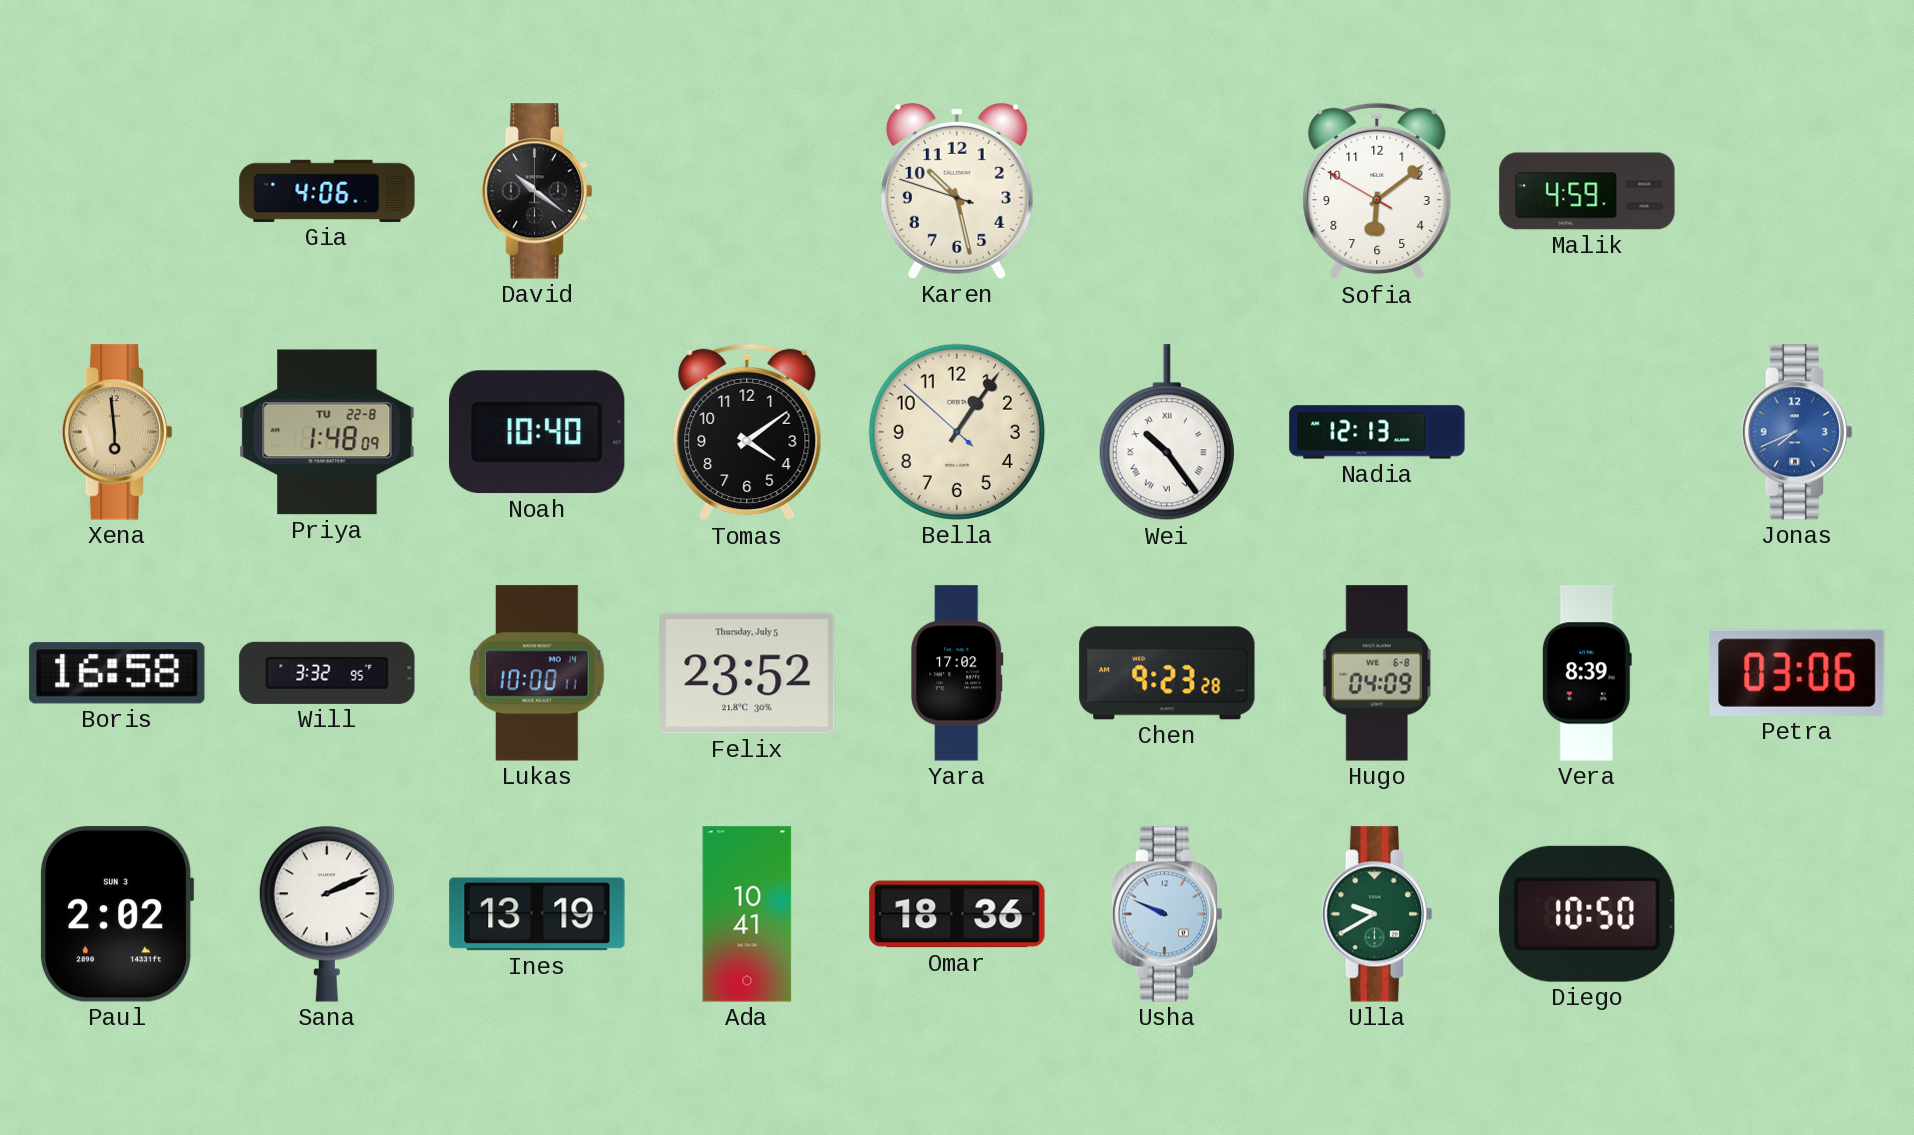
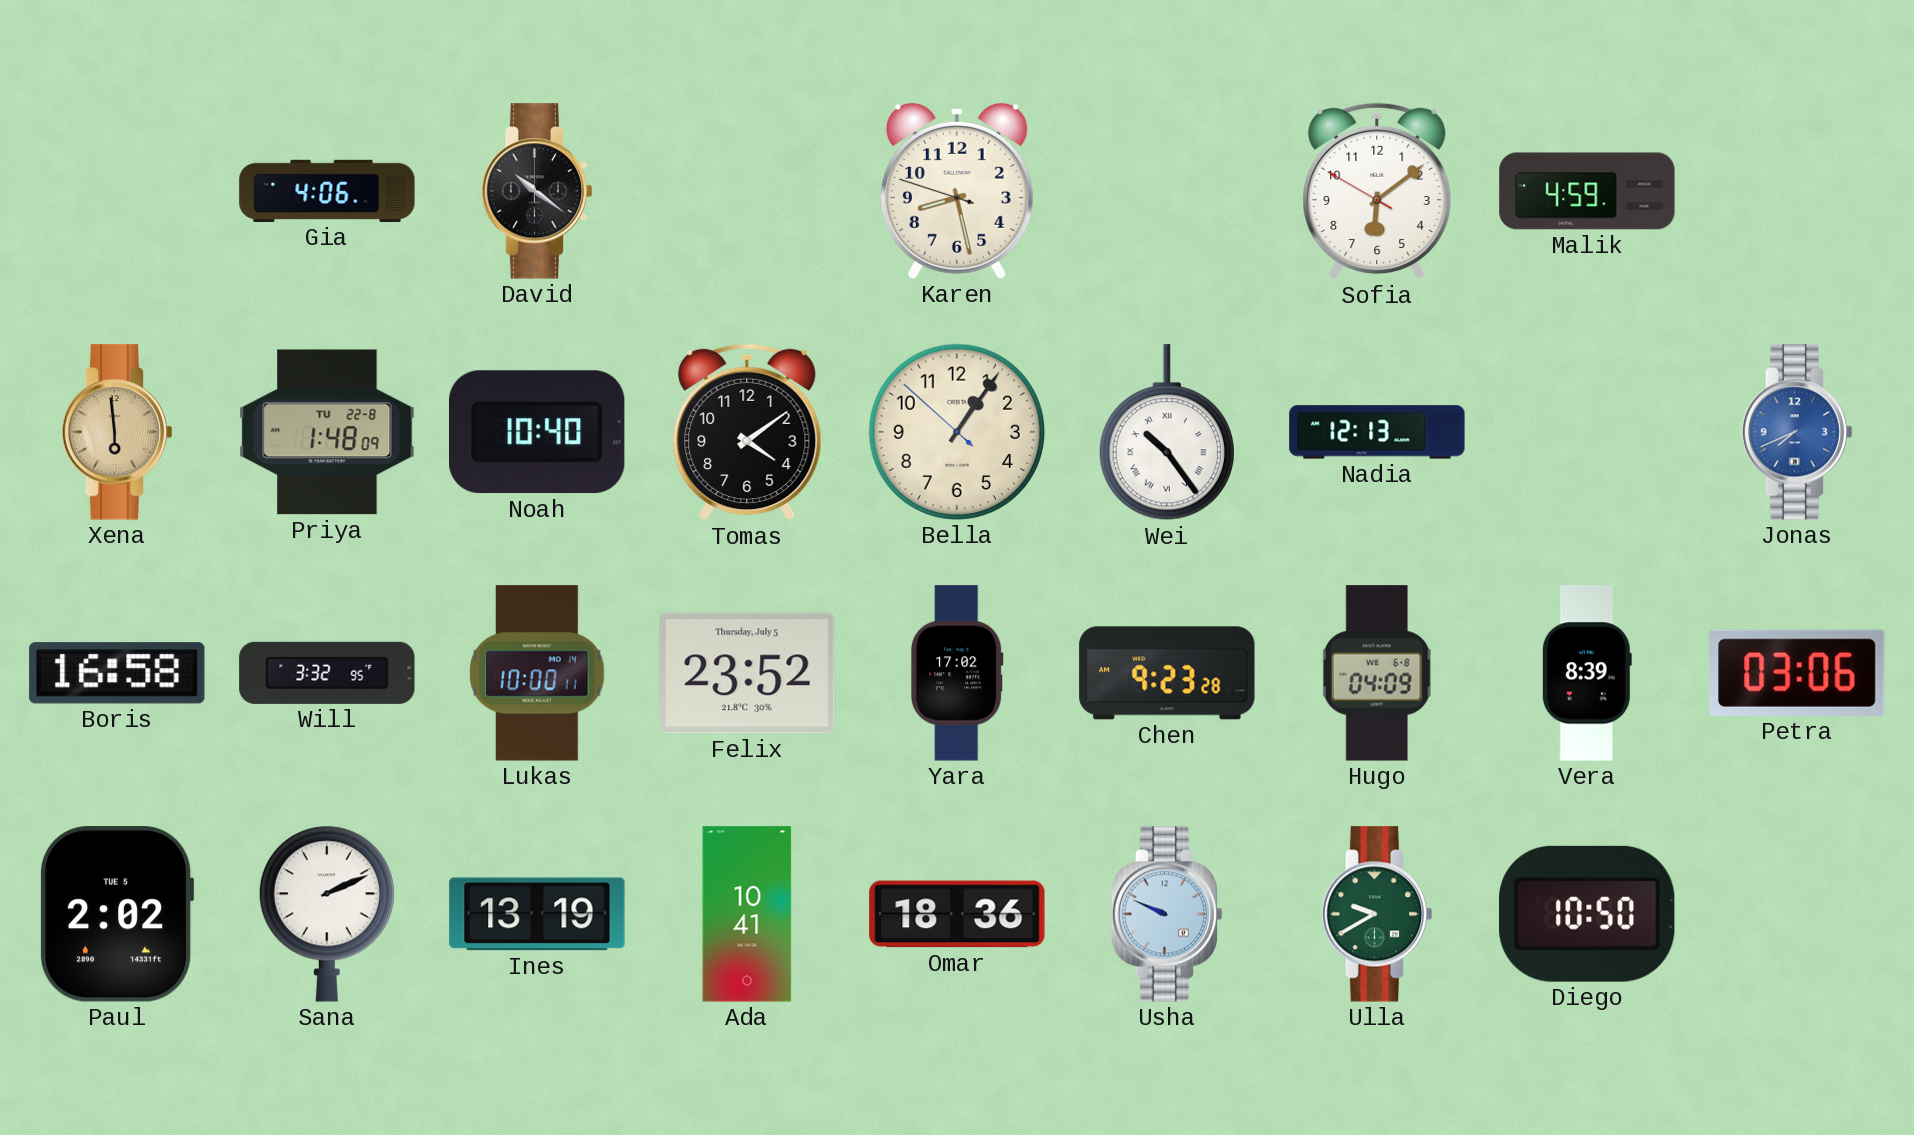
Karen: 10:27 -> 8:27 (957, 191)
Paul date: SUN 3 -> TUE 5 (117, 914)
